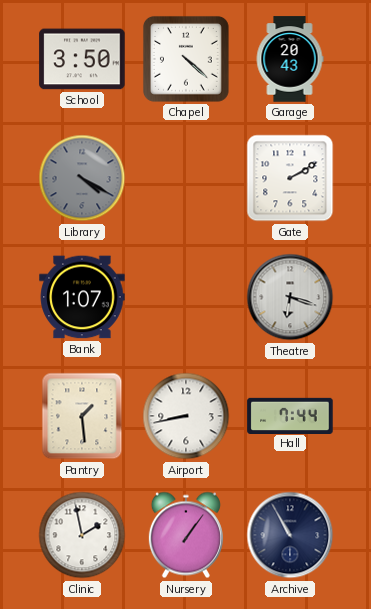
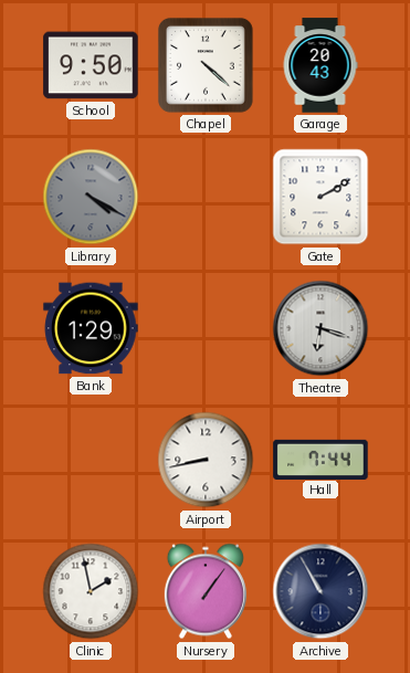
School: 3:50 -> 9:50 (91, 65)
Bank: 1:07 -> 1:29 (91, 328)
Pantry: 1:29 -> none (82, 416)
